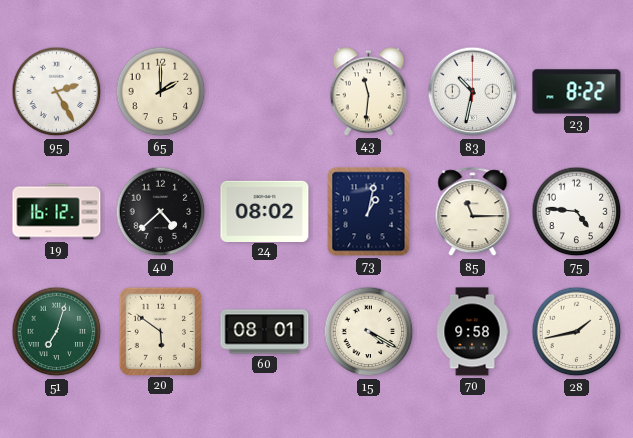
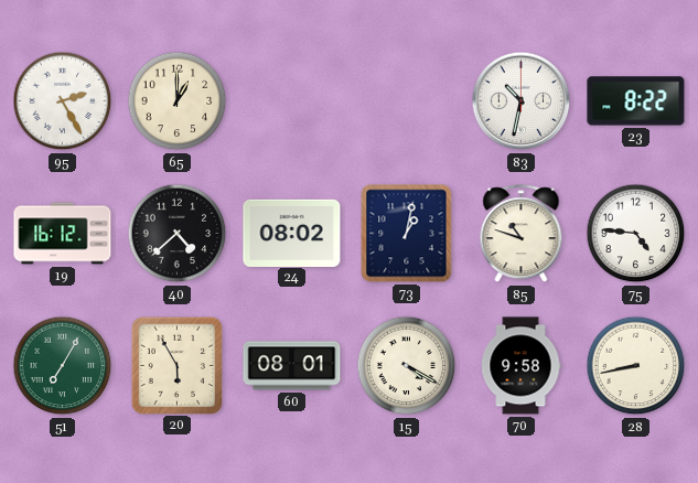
65: 2:00 -> 1:00 (178, 101)
43: 11:31 -> none (368, 92)
85: 11:15 -> 10:48 (522, 234)
51: 7:03 -> 7:05 (63, 366)
20: 5:51 -> 5:55 (176, 365)
28: 1:43 -> 8:43 (636, 366)
